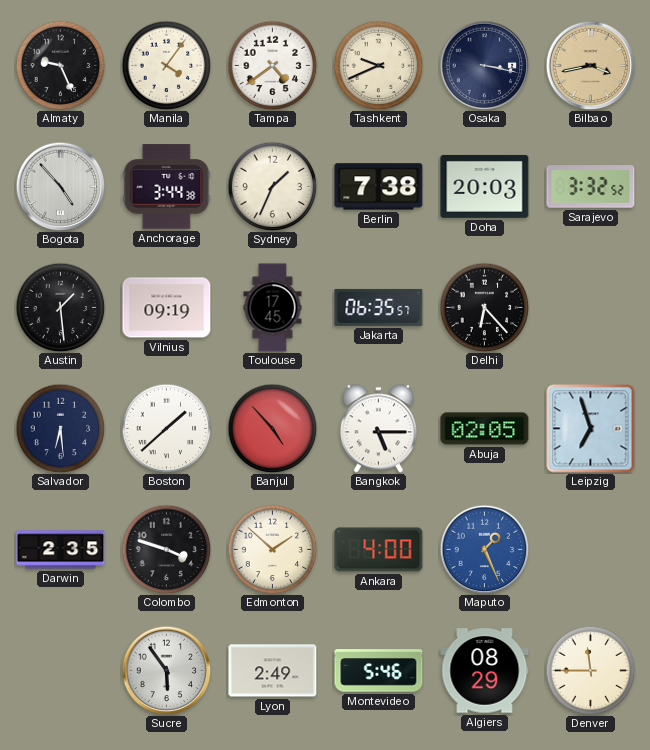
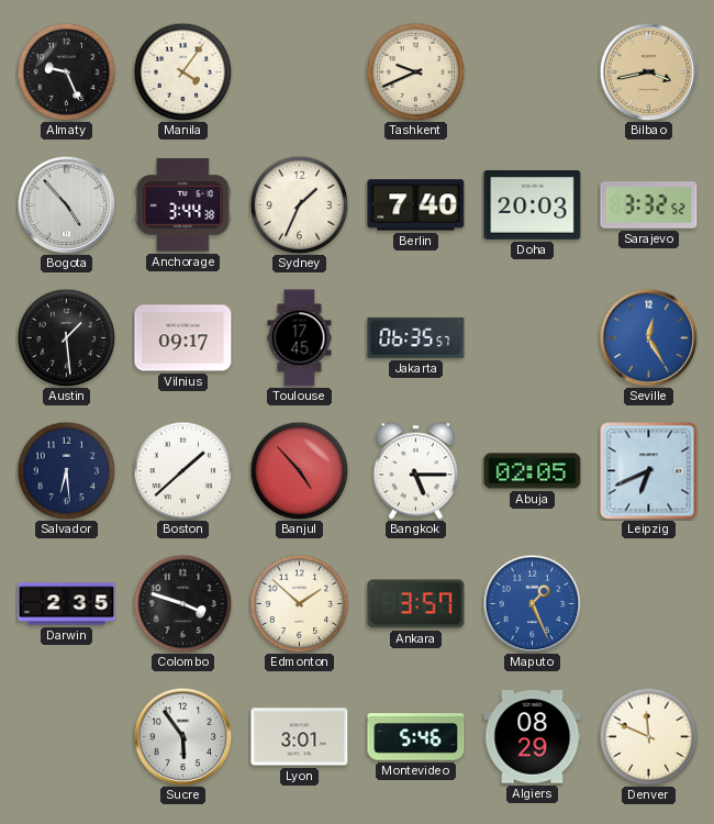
Tampa: 4:39 -> none (272, 65)
Osaka: 3:17 -> none (484, 65)
Berlin: 7:38 -> 7:40 (416, 205)
Vilnius: 09:19 -> 09:17 (183, 338)
Delhi: 6:23 -> none (484, 307)
Seville: none -> 12:25 (648, 337)
Leipzig: 6:57 -> 6:41 (649, 471)
Ankara: 4:00 -> 3:57 (416, 604)
Lyon: 2:49 -> 3:01 (300, 737)
Denver: 11:45 -> 11:49 (648, 736)
